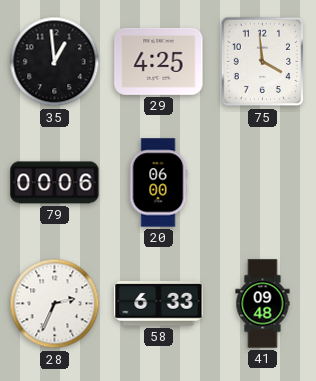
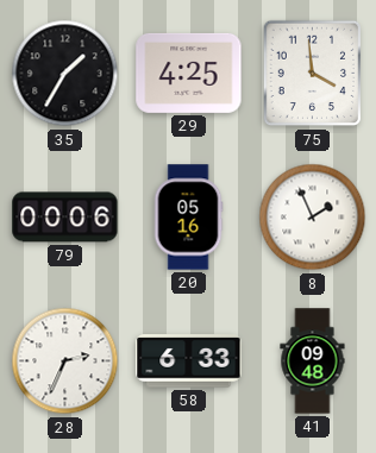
35: 12:59 -> 1:35 (65, 74)
20: 06:00 -> 05:16 (188, 218)
8: none -> 1:56 (313, 218)
